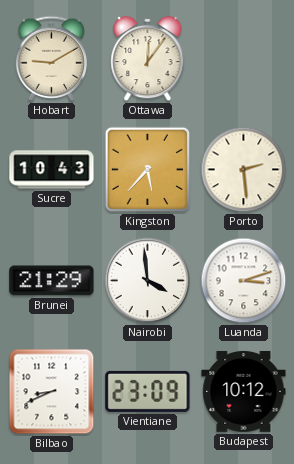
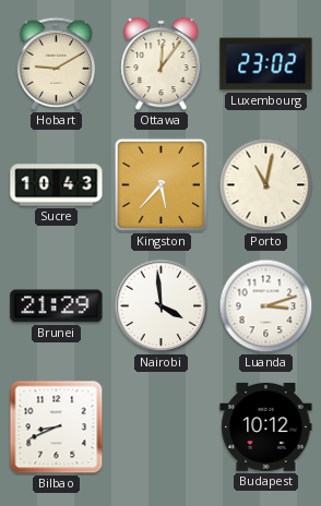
Luxembourg: none -> 23:02 (266, 64)
Porto: 2:29 -> 11:02 (266, 185)
Vientiane: 23:09 -> none (148, 391)
